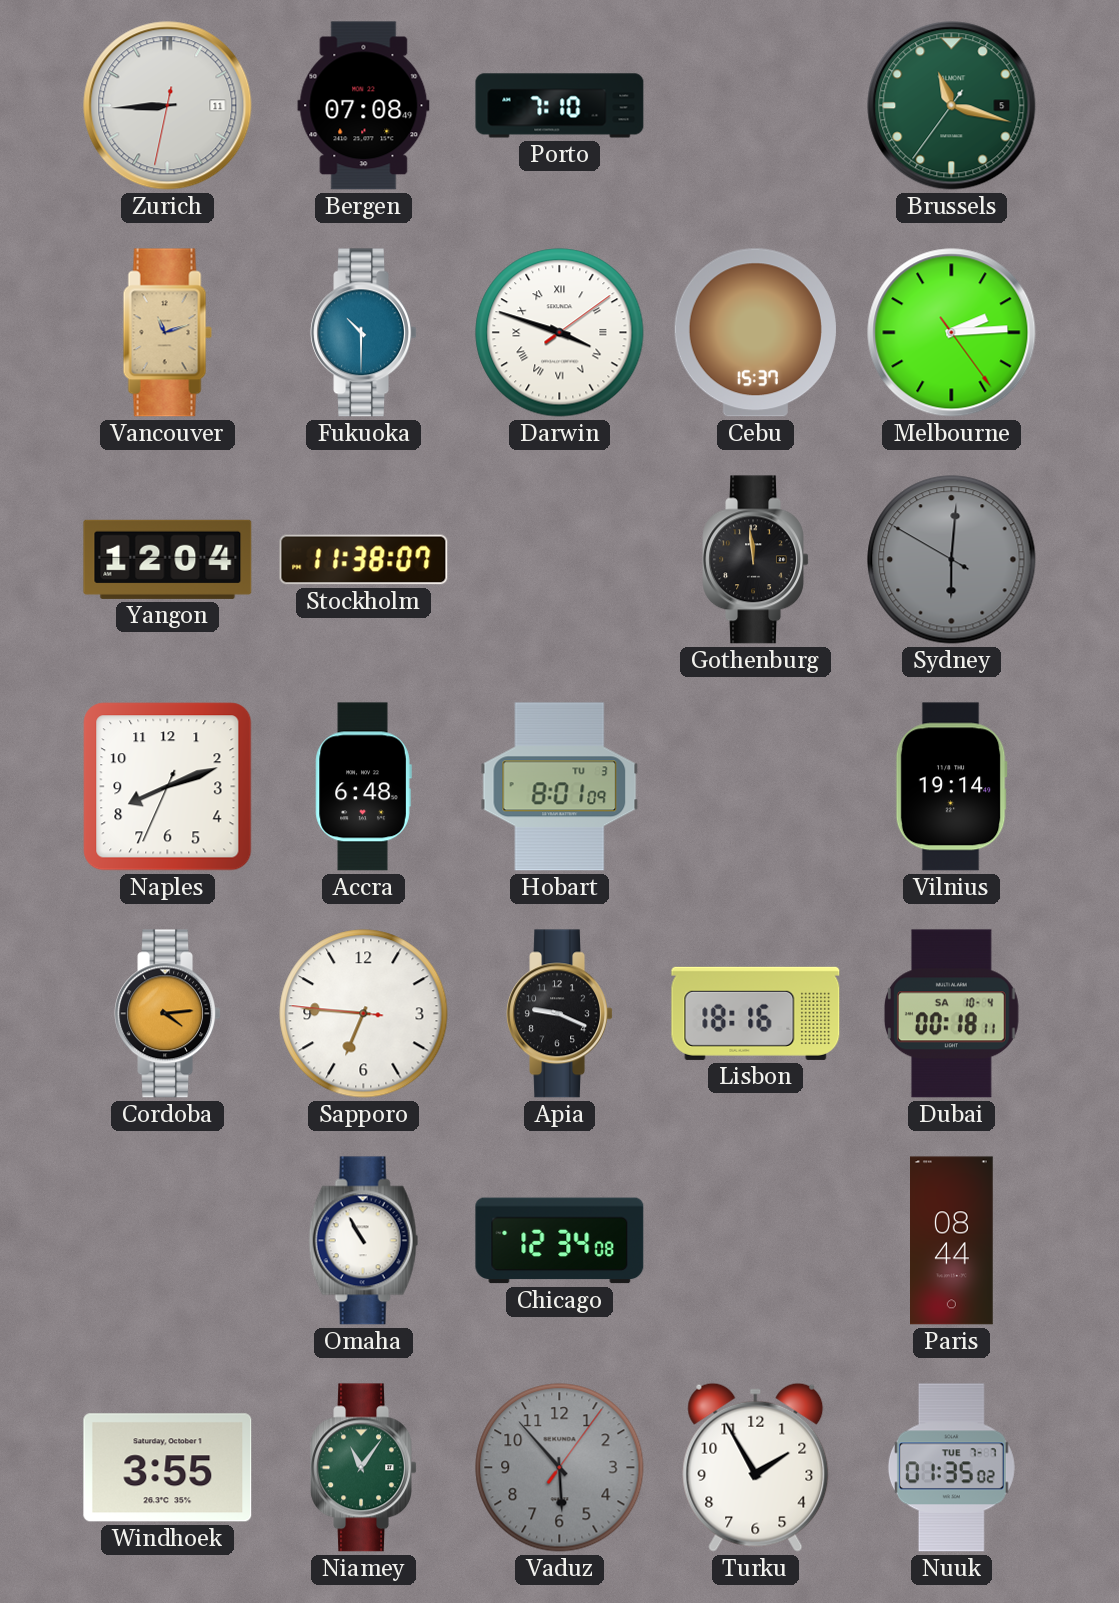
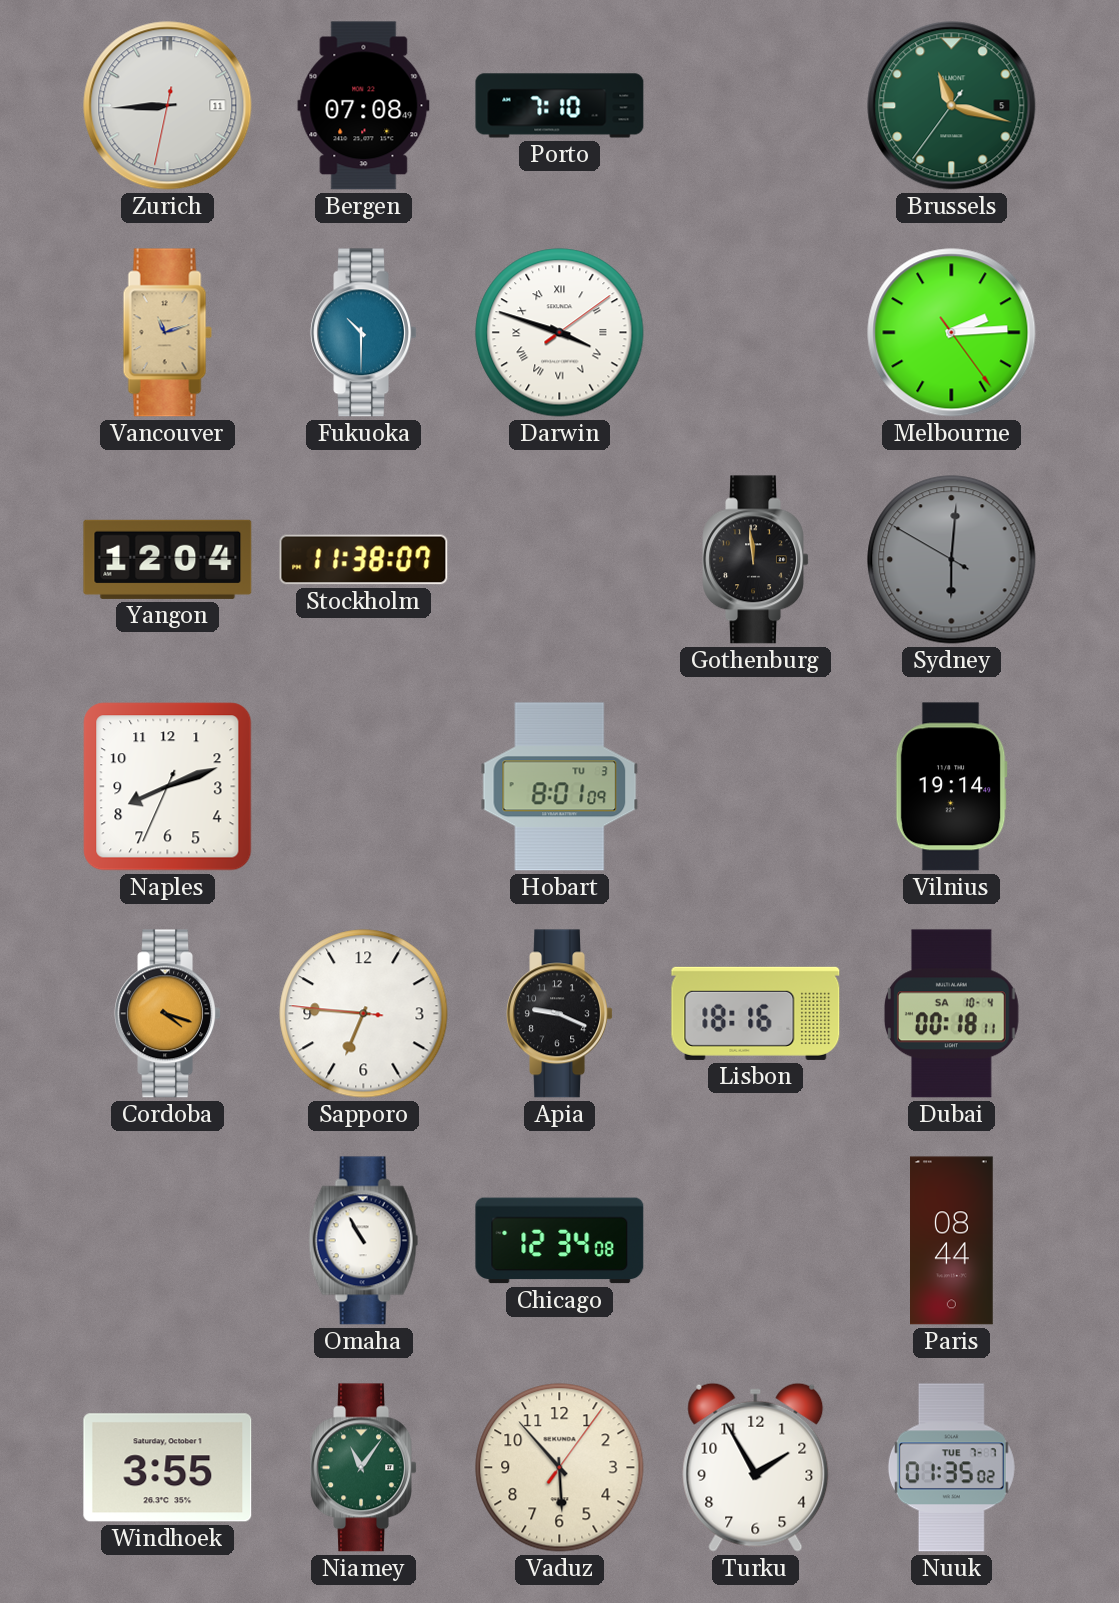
Cebu: 15:37 -> none (755, 333)
Accra: 6:48 -> none (363, 787)
Cordoba: 4:14 -> 4:18 (167, 1014)
Vaduz dial: grey -> cream (560, 1468)
